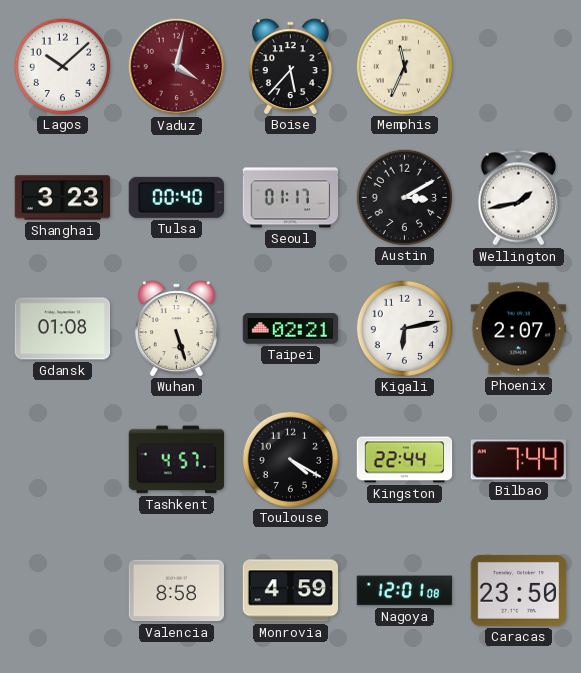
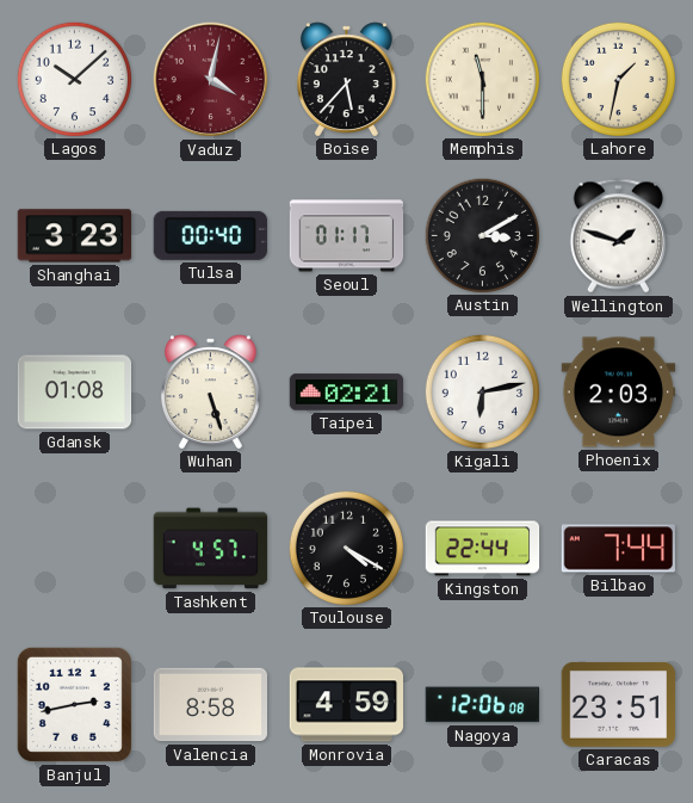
Memphis: 11:34 -> 11:30 (482, 79)
Lahore: none -> 1:32 (618, 79)
Wellington: 1:43 -> 1:48 (618, 236)
Phoenix: 2:07 -> 2:03 (619, 393)
Banjul: none -> 2:43 (74, 704)
Nagoya: 12:01 -> 12:06 (482, 705)
Caracas: 23:50 -> 23:51 (619, 704)
